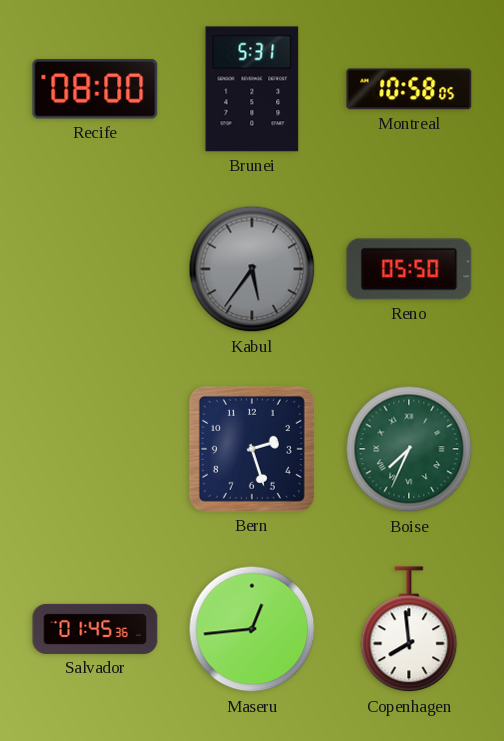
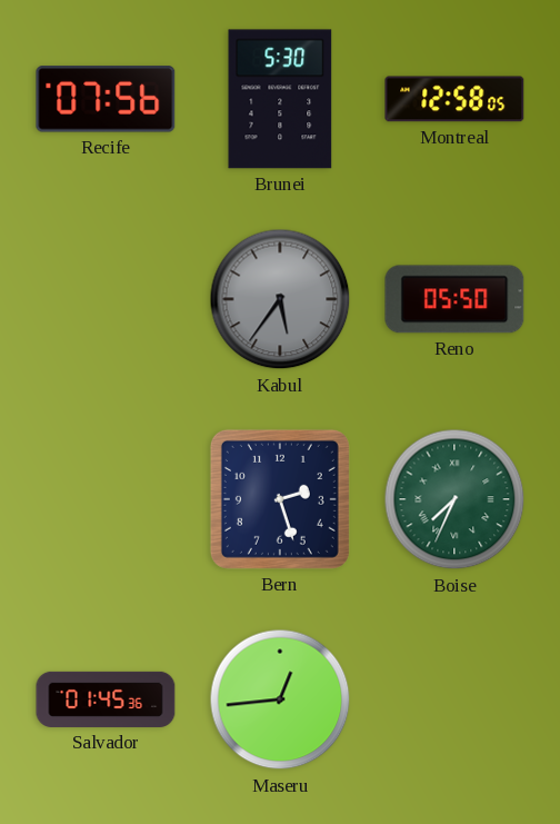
Recife: 08:00 -> 07:56 (106, 99)
Brunei: 5:31 -> 5:30 (280, 99)
Montreal: 10:58 -> 12:58 (454, 99)
Copenhagen: 7:59 -> none (409, 630)
